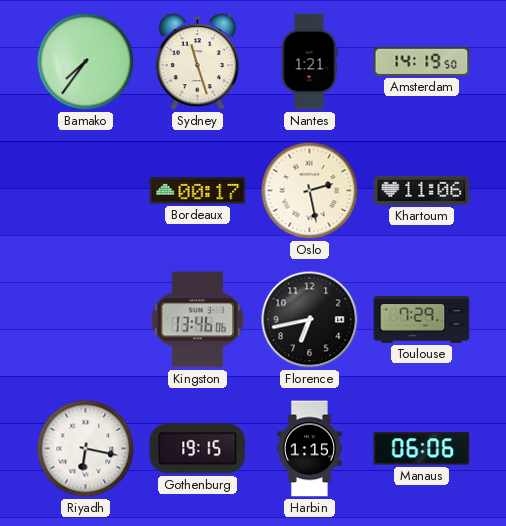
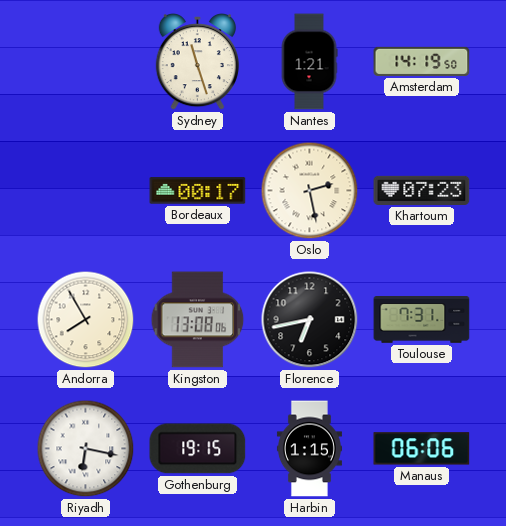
Bamako: 7:36 -> none (86, 62)
Khartoum: 11:06 -> 07:23 (422, 190)
Andorra: none -> 7:55 (86, 320)
Kingston: 13:46 -> 13:08 (198, 320)
Toulouse: 7:29 -> 7:31 (422, 320)
